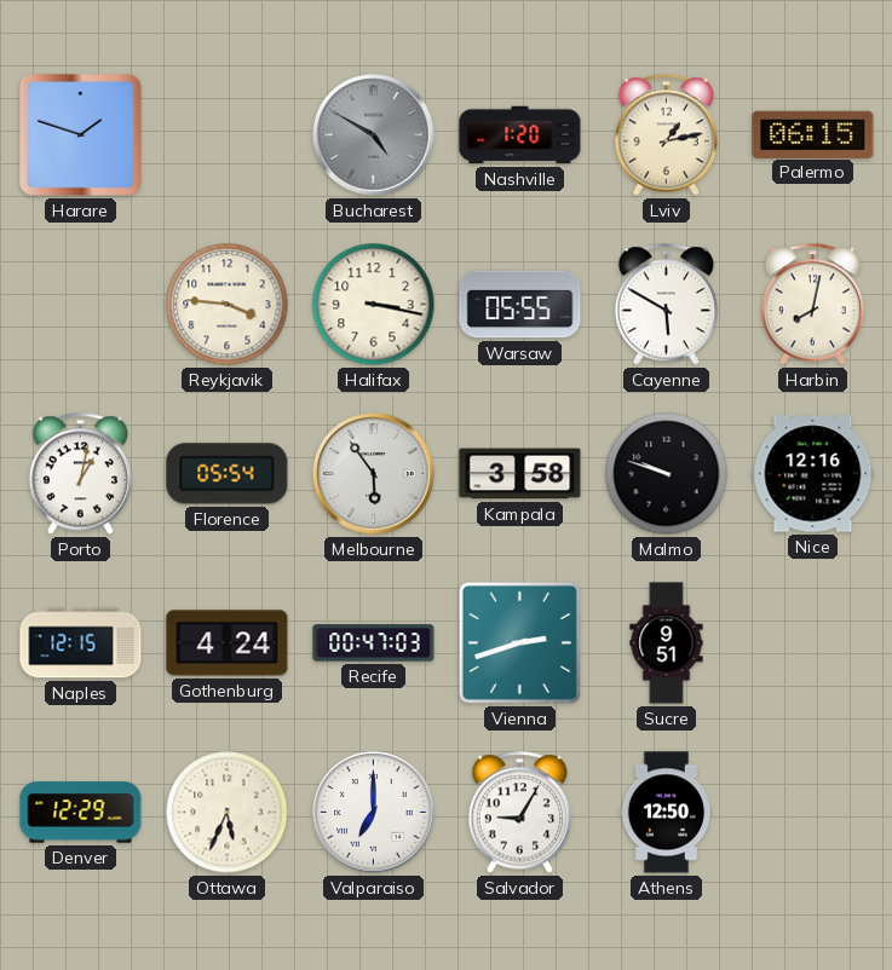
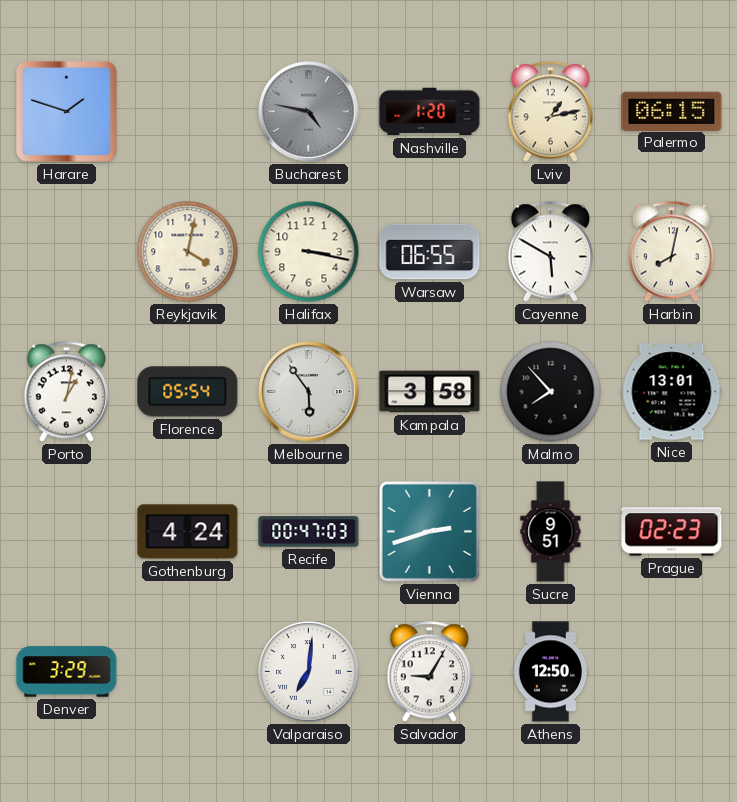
Bucharest: 4:50 -> 4:47 (309, 112)
Reykjavik: 3:46 -> 4:02 (188, 252)
Warsaw: 05:55 -> 06:55 (430, 252)
Malmo: 9:48 -> 7:53 (551, 392)
Nice: 12:16 -> 13:01 (672, 392)
Naples: 12:15 -> none (81, 643)
Prague: none -> 02:23 (672, 532)
Denver: 12:29 -> 3:29 (67, 672)
Ottawa: 5:34 -> none (228, 813)
Valparaiso: 7:00 -> 7:01 (309, 672)
